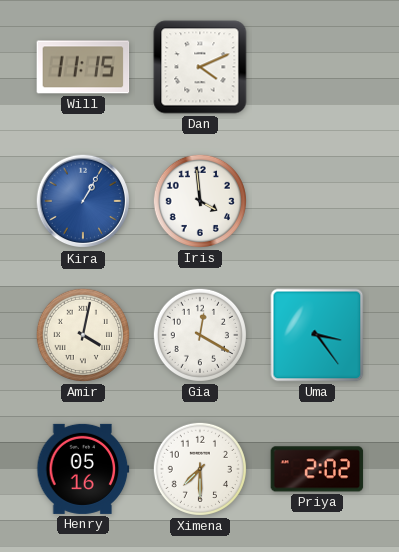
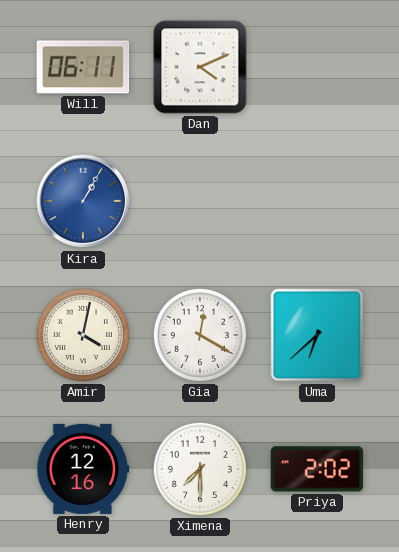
Will: 11:15 -> 06:11 (83, 67)
Iris: 3:59 -> none (200, 201)
Uma: 3:24 -> 6:38 (317, 335)
Henry: 05:16 -> 12:16 (83, 469)
